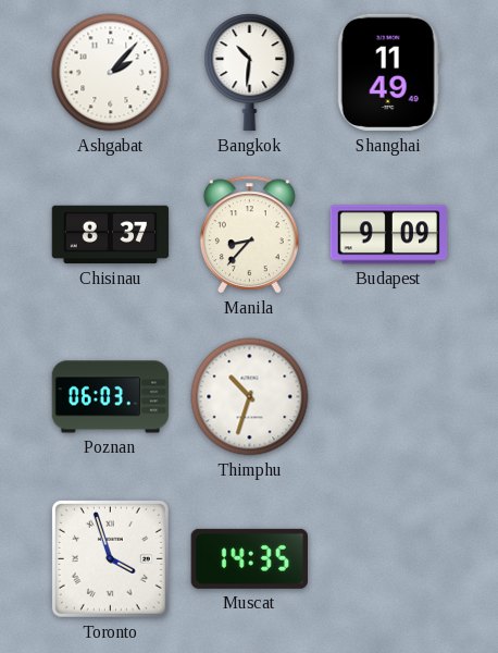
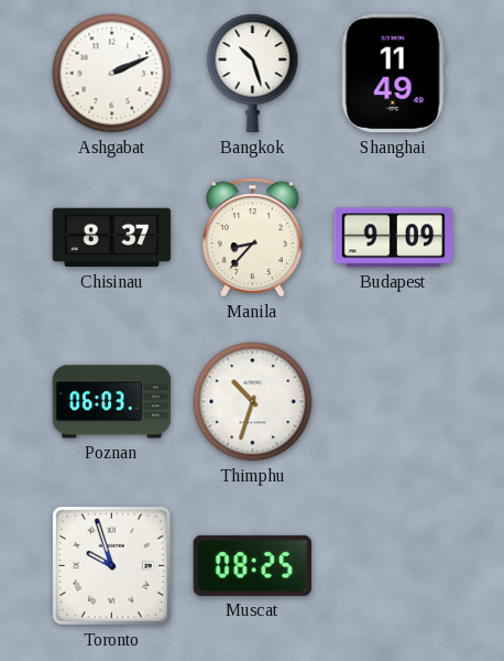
Ashgabat: 2:07 -> 2:11 (112, 74)
Bangkok: 10:31 -> 10:27 (253, 74)
Toronto: 3:57 -> 9:57 (111, 565)
Muscat: 14:35 -> 08:25 (252, 565)
